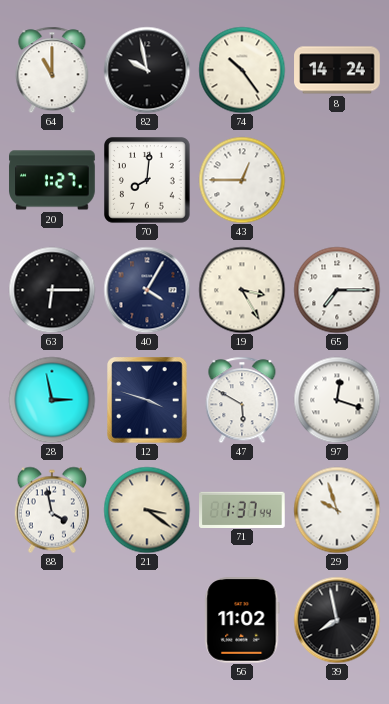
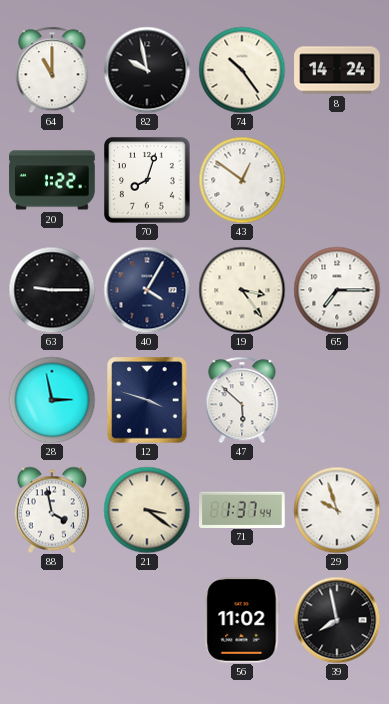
20: 1:27 -> 1:22 (52, 180)
70: 8:01 -> 8:03 (148, 181)
43: 12:45 -> 12:51 (242, 180)
63: 6:15 -> 9:15 (52, 290)
19: 3:25 -> 3:24 (242, 290)
47: 5:50 -> 5:52 (242, 400)
97: 12:18 -> none (337, 400)
